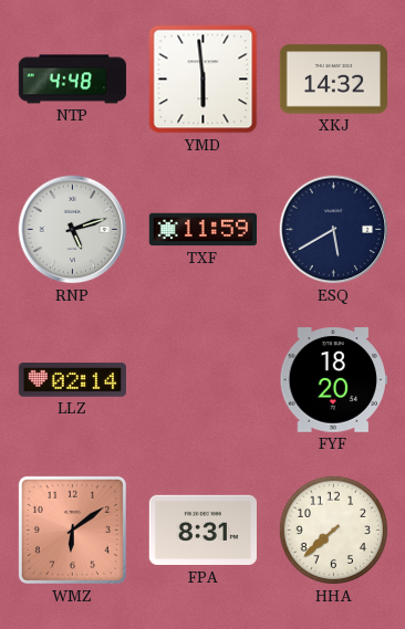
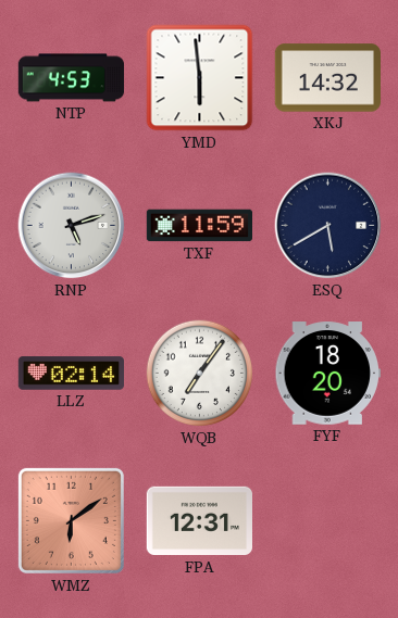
NTP: 4:48 -> 4:53 (72, 78)
WQB: none -> 7:06 (200, 374)
FPA: 8:31 -> 12:31 (199, 521)
HHA: 7:38 -> none (334, 531)
